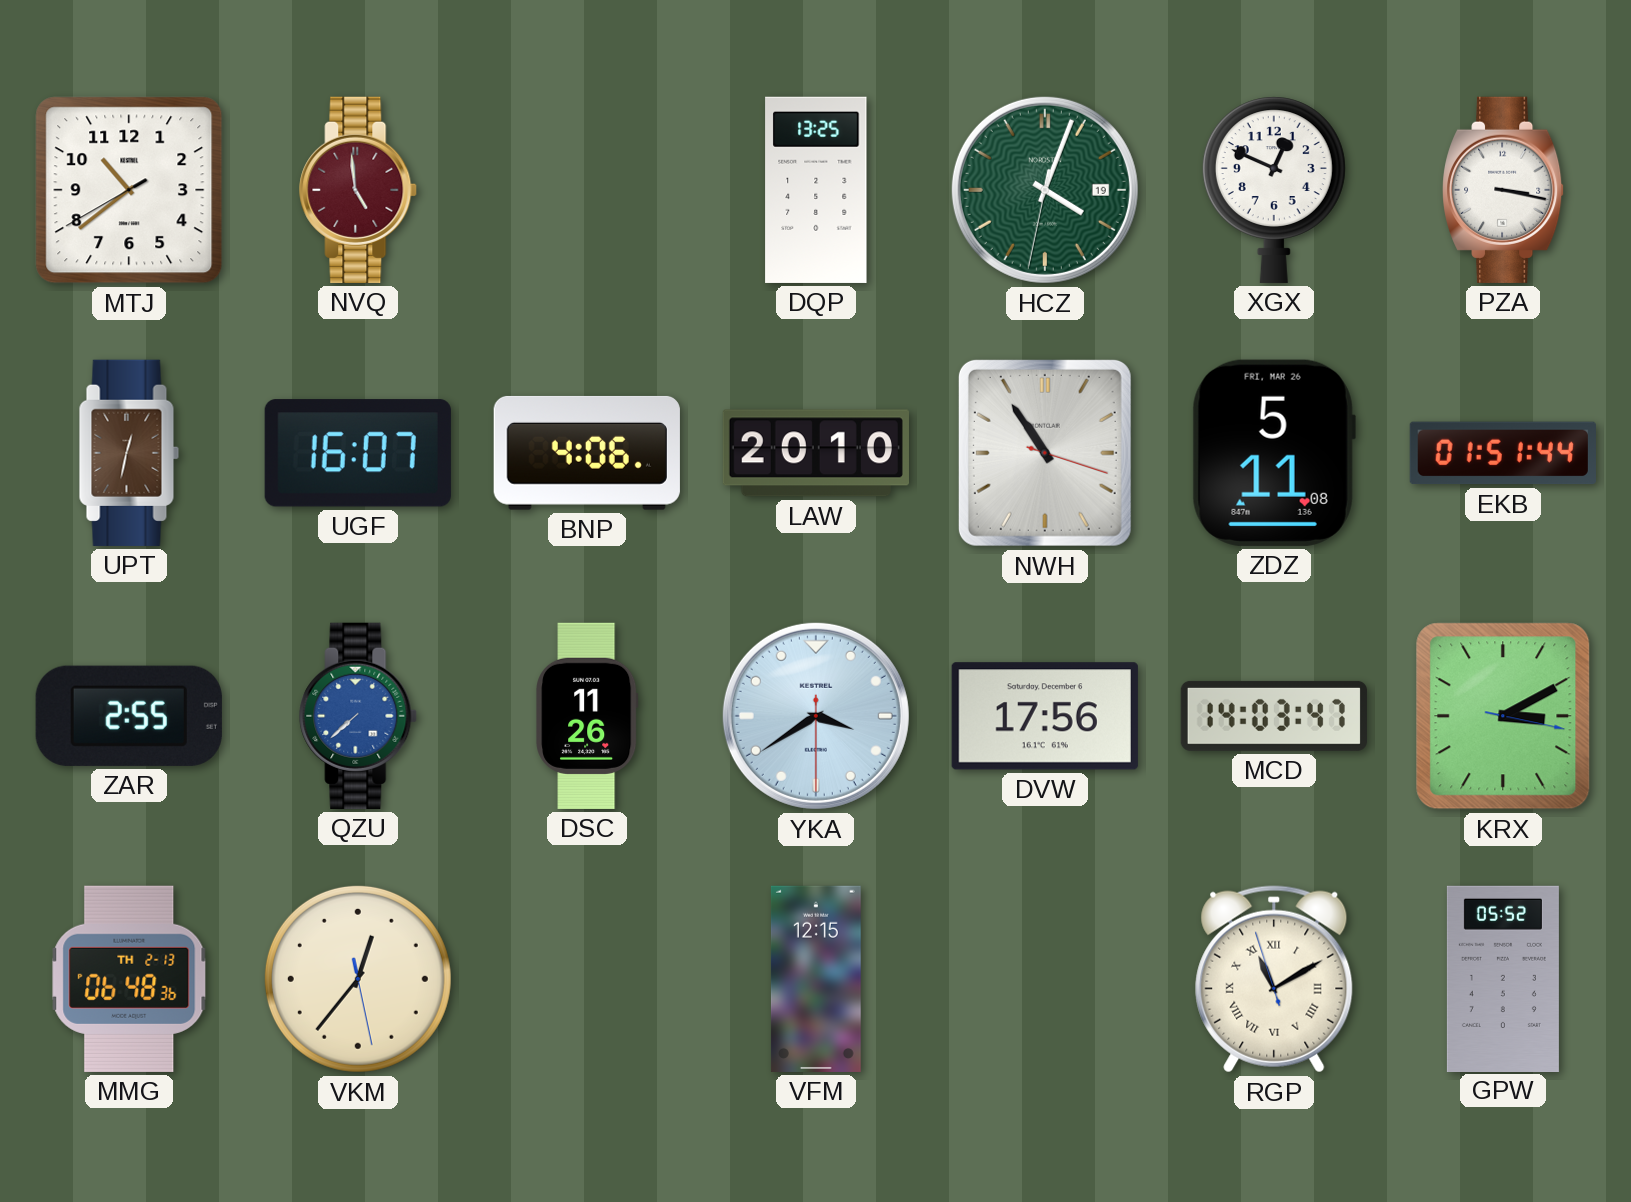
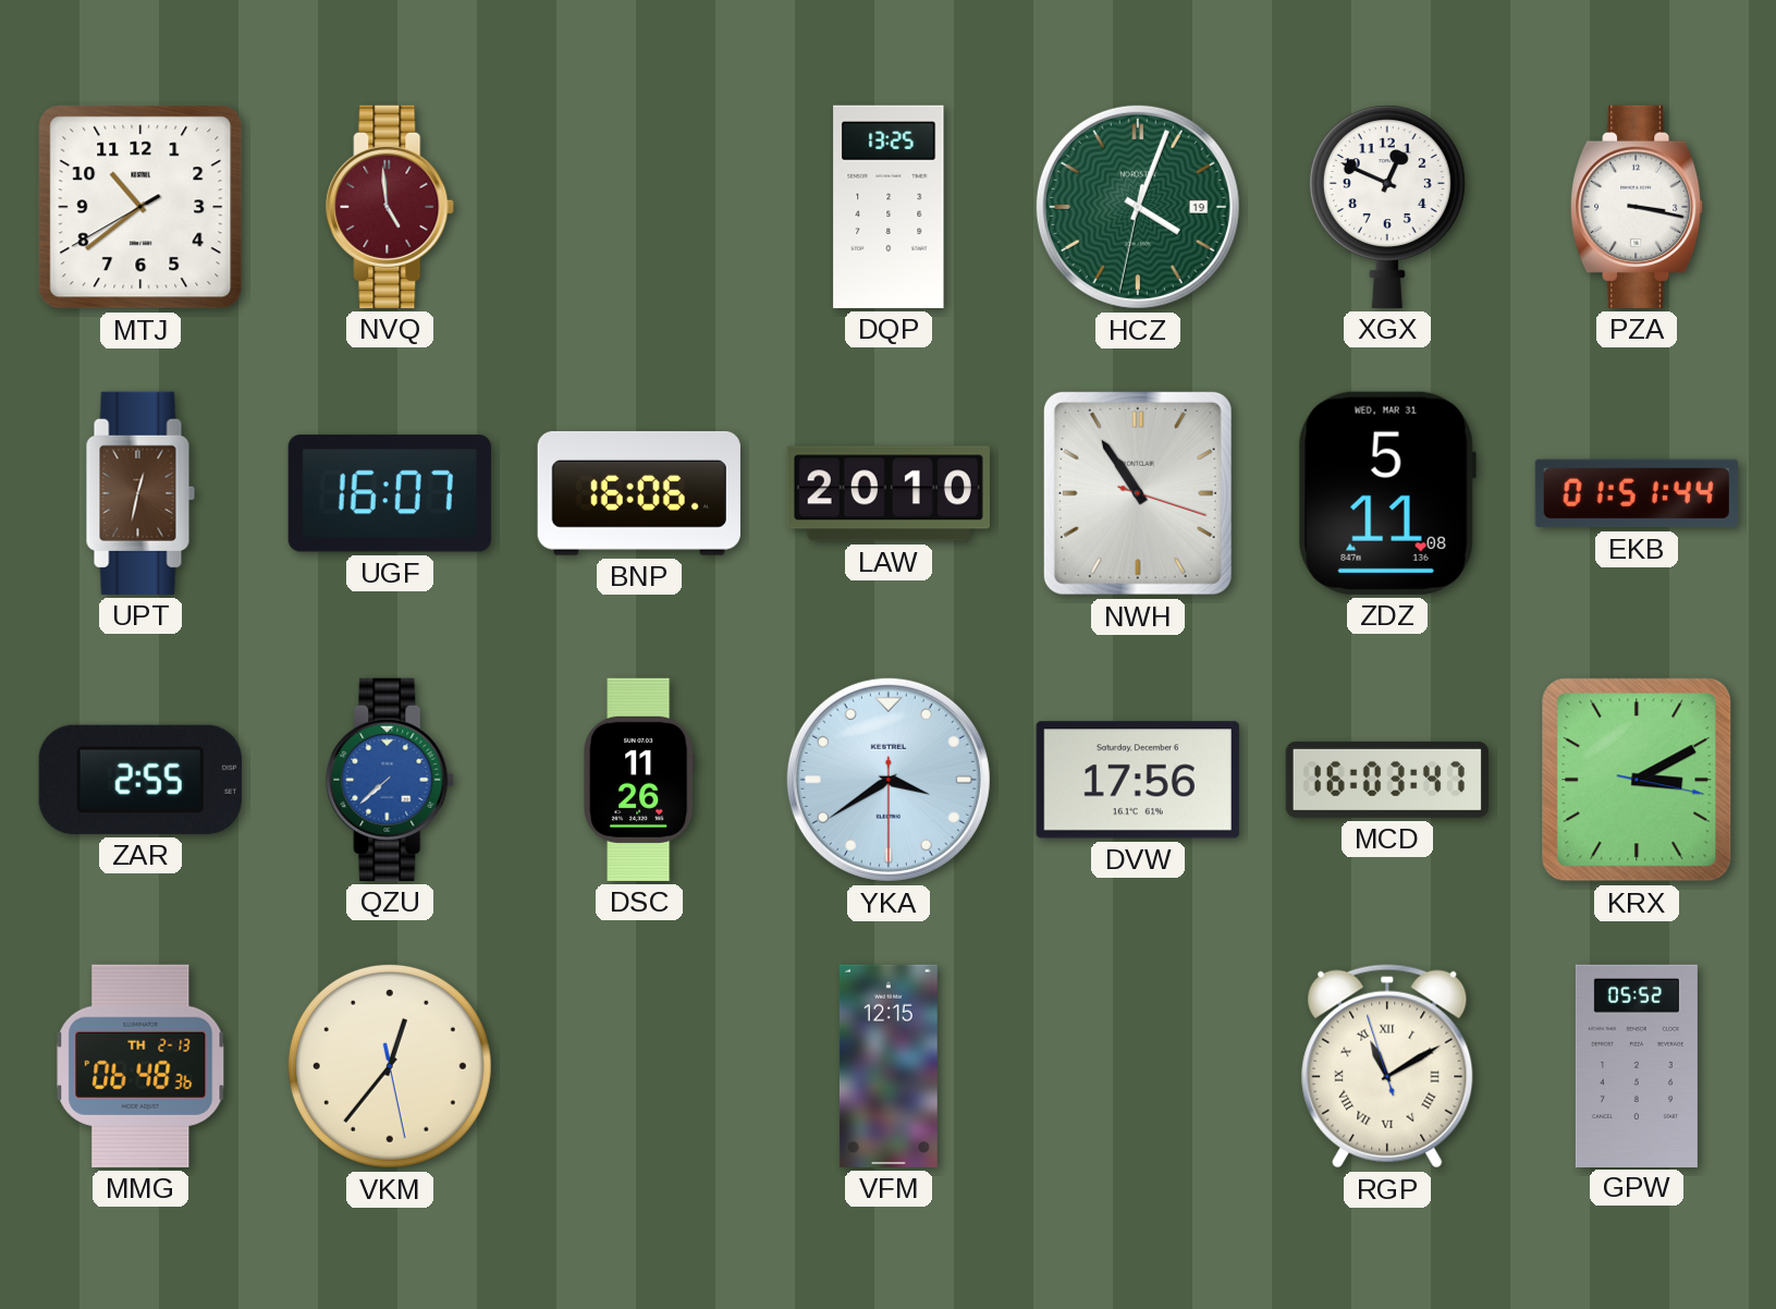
BNP: 4:06 -> 16:06 (639, 493)
ZDZ date: FRI, MAR 26 -> WED, MAR 31 (1387, 493)
MCD: 14:03 -> 16:03 (1387, 780)
